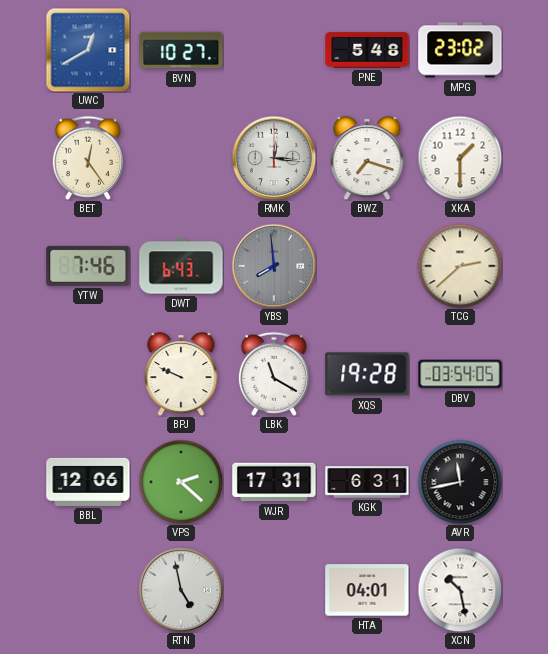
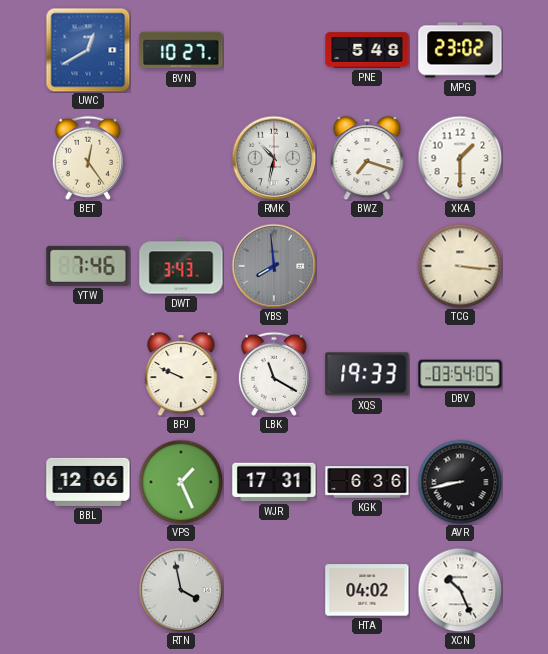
RMK: 12:16 -> 10:32 (274, 158)
DWT: 6:43 -> 3:43 (181, 266)
TCG: 2:38 -> 3:16 (460, 266)
XQS: 19:28 -> 19:33 (367, 374)
VPS: 2:22 -> 1:26 (181, 482)
KGK: 6:31 -> 6:36 (367, 482)
AVR: 11:43 -> 8:43 (460, 482)
RTN: 4:58 -> 3:58 (181, 590)
HTA: 04:01 -> 04:02 (367, 590)
XCN: 10:28 -> 10:26 (460, 590)
